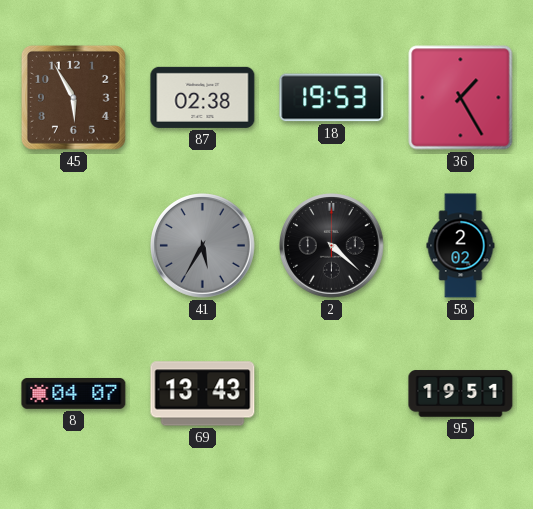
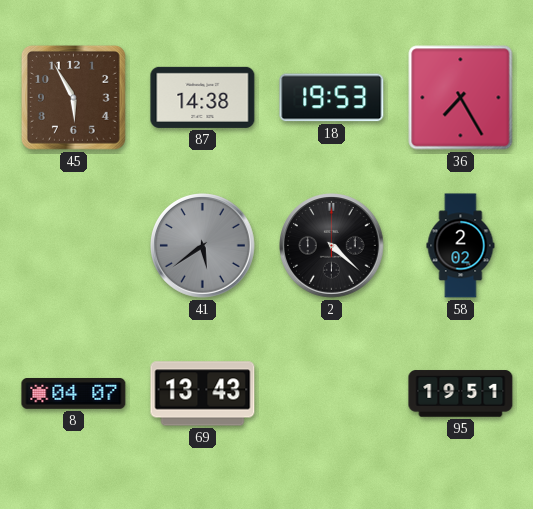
87: 02:38 -> 14:38 (203, 97)
36: 1:25 -> 7:25 (461, 98)
41: 5:35 -> 5:39 (203, 246)
